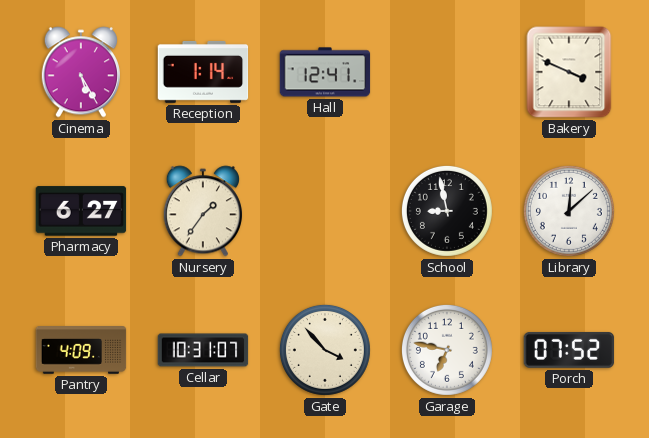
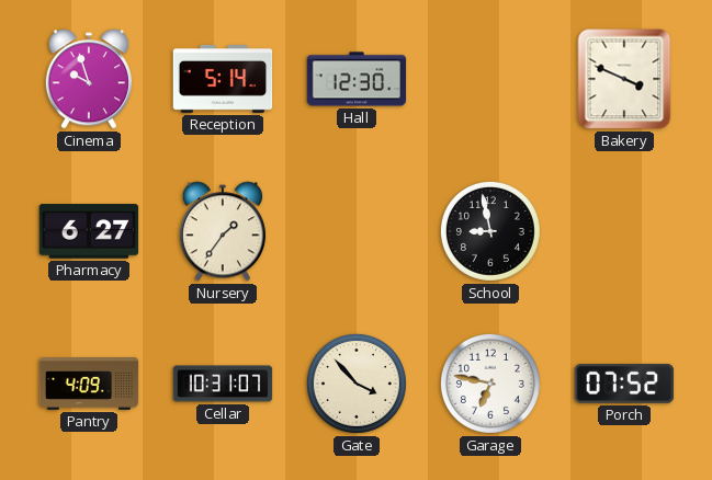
Cinema: 5:25 -> 9:57 (89, 79)
Reception: 1:14 -> 5:14 (223, 79)
Hall: 12:41 -> 12:30 (357, 79)
Library: 12:08 -> none (569, 211)
